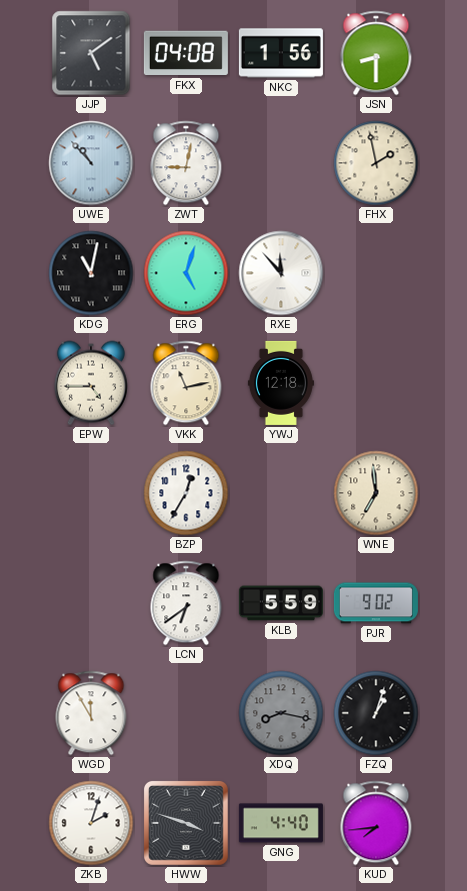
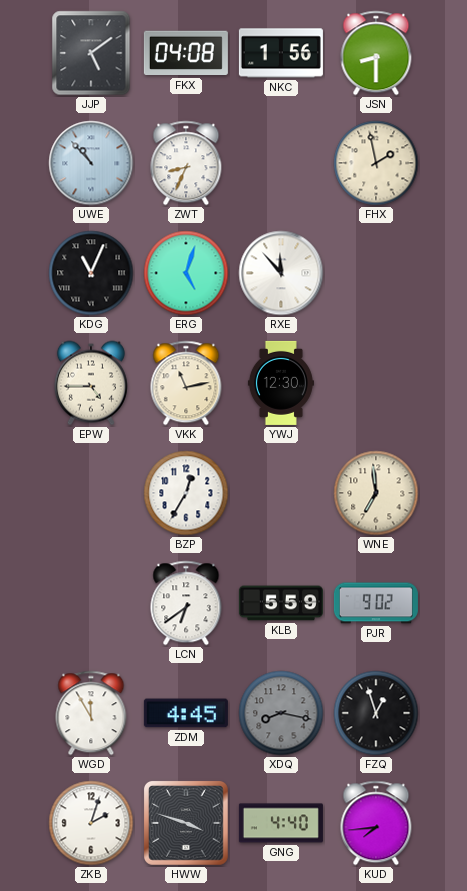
ZWT: 9:02 -> 8:34 (186, 163)
KDG: 11:02 -> 11:04 (91, 273)
YWJ: 12:18 -> 12:30 (281, 383)
ZDM: none -> 4:45 (186, 713)
FZQ: 1:03 -> 12:57 (376, 713)
